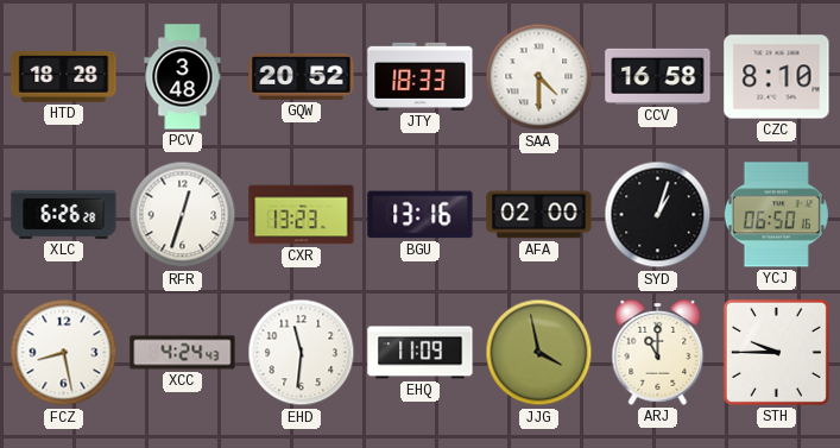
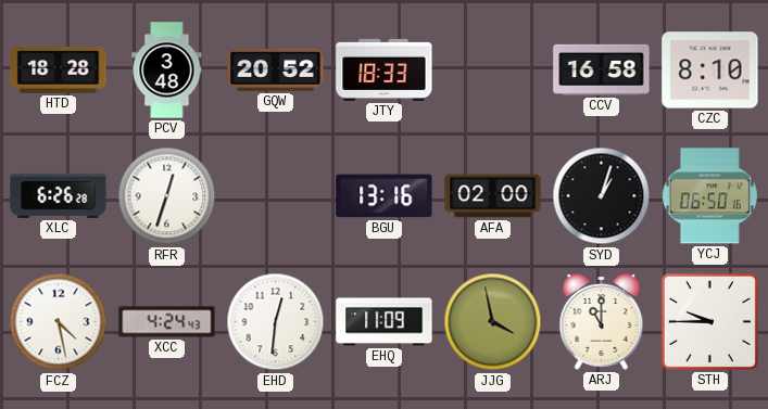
SAA: 4:30 -> none (539, 77)
CXR: 13:23 -> none (302, 215)
FCZ: 8:28 -> 4:28 (59, 322)
EHD: 11:31 -> 12:31 (276, 322)
